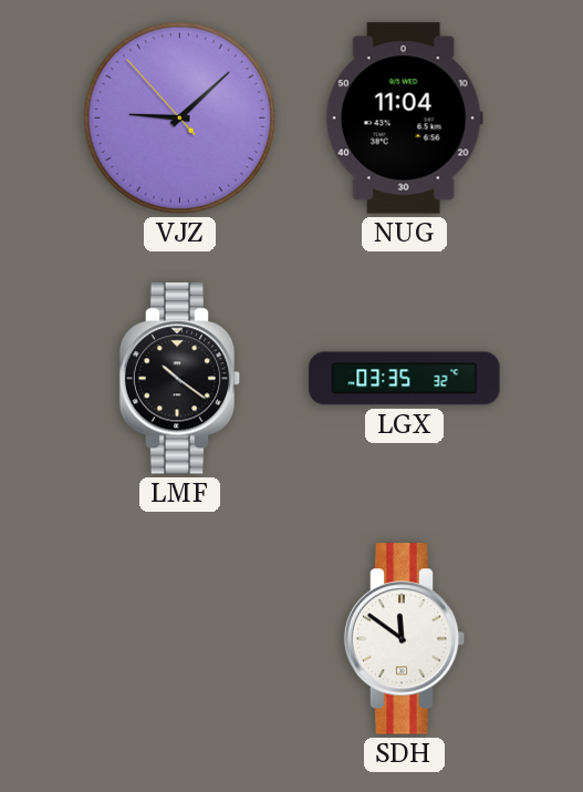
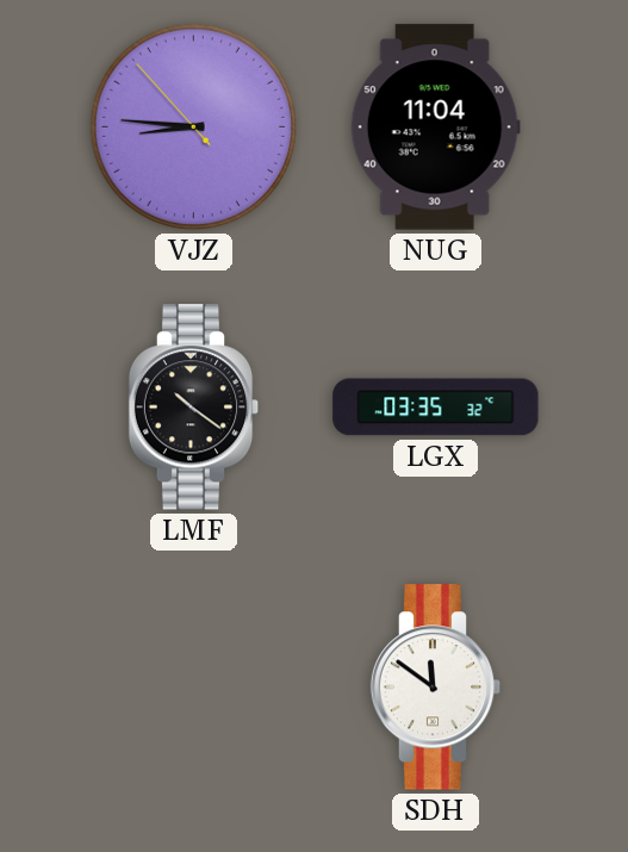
VJZ: 9:07 -> 8:45 (193, 126)
